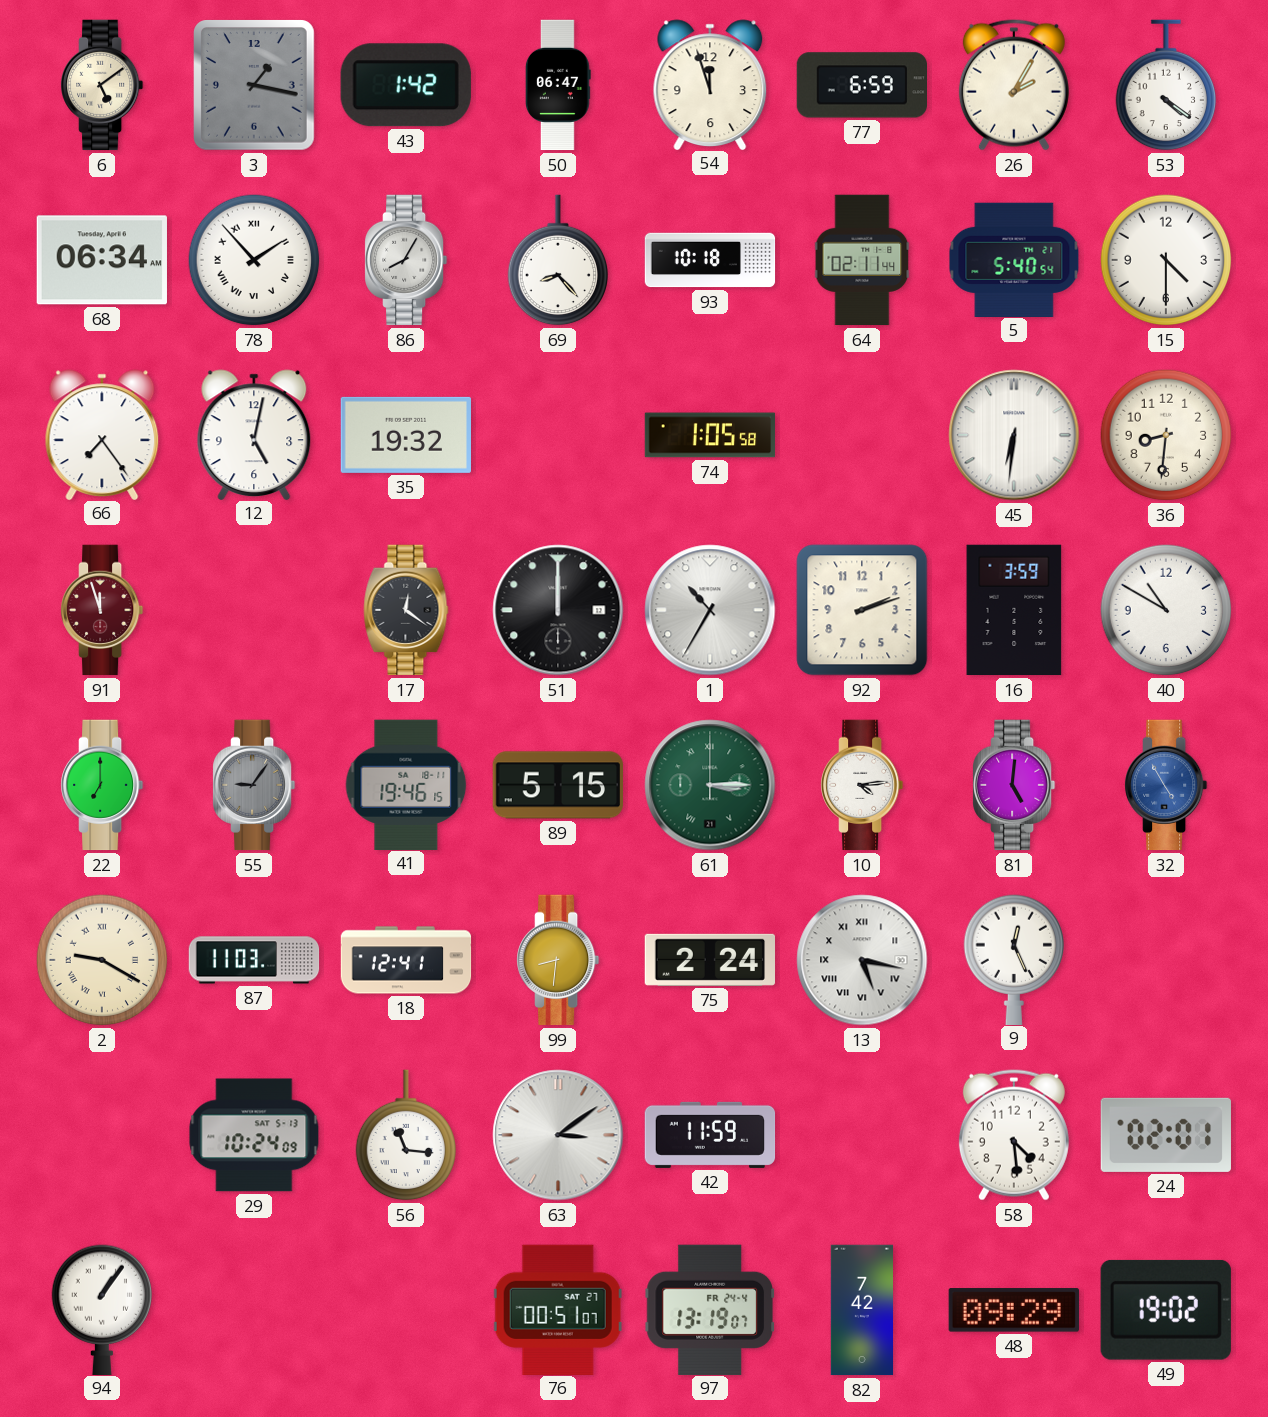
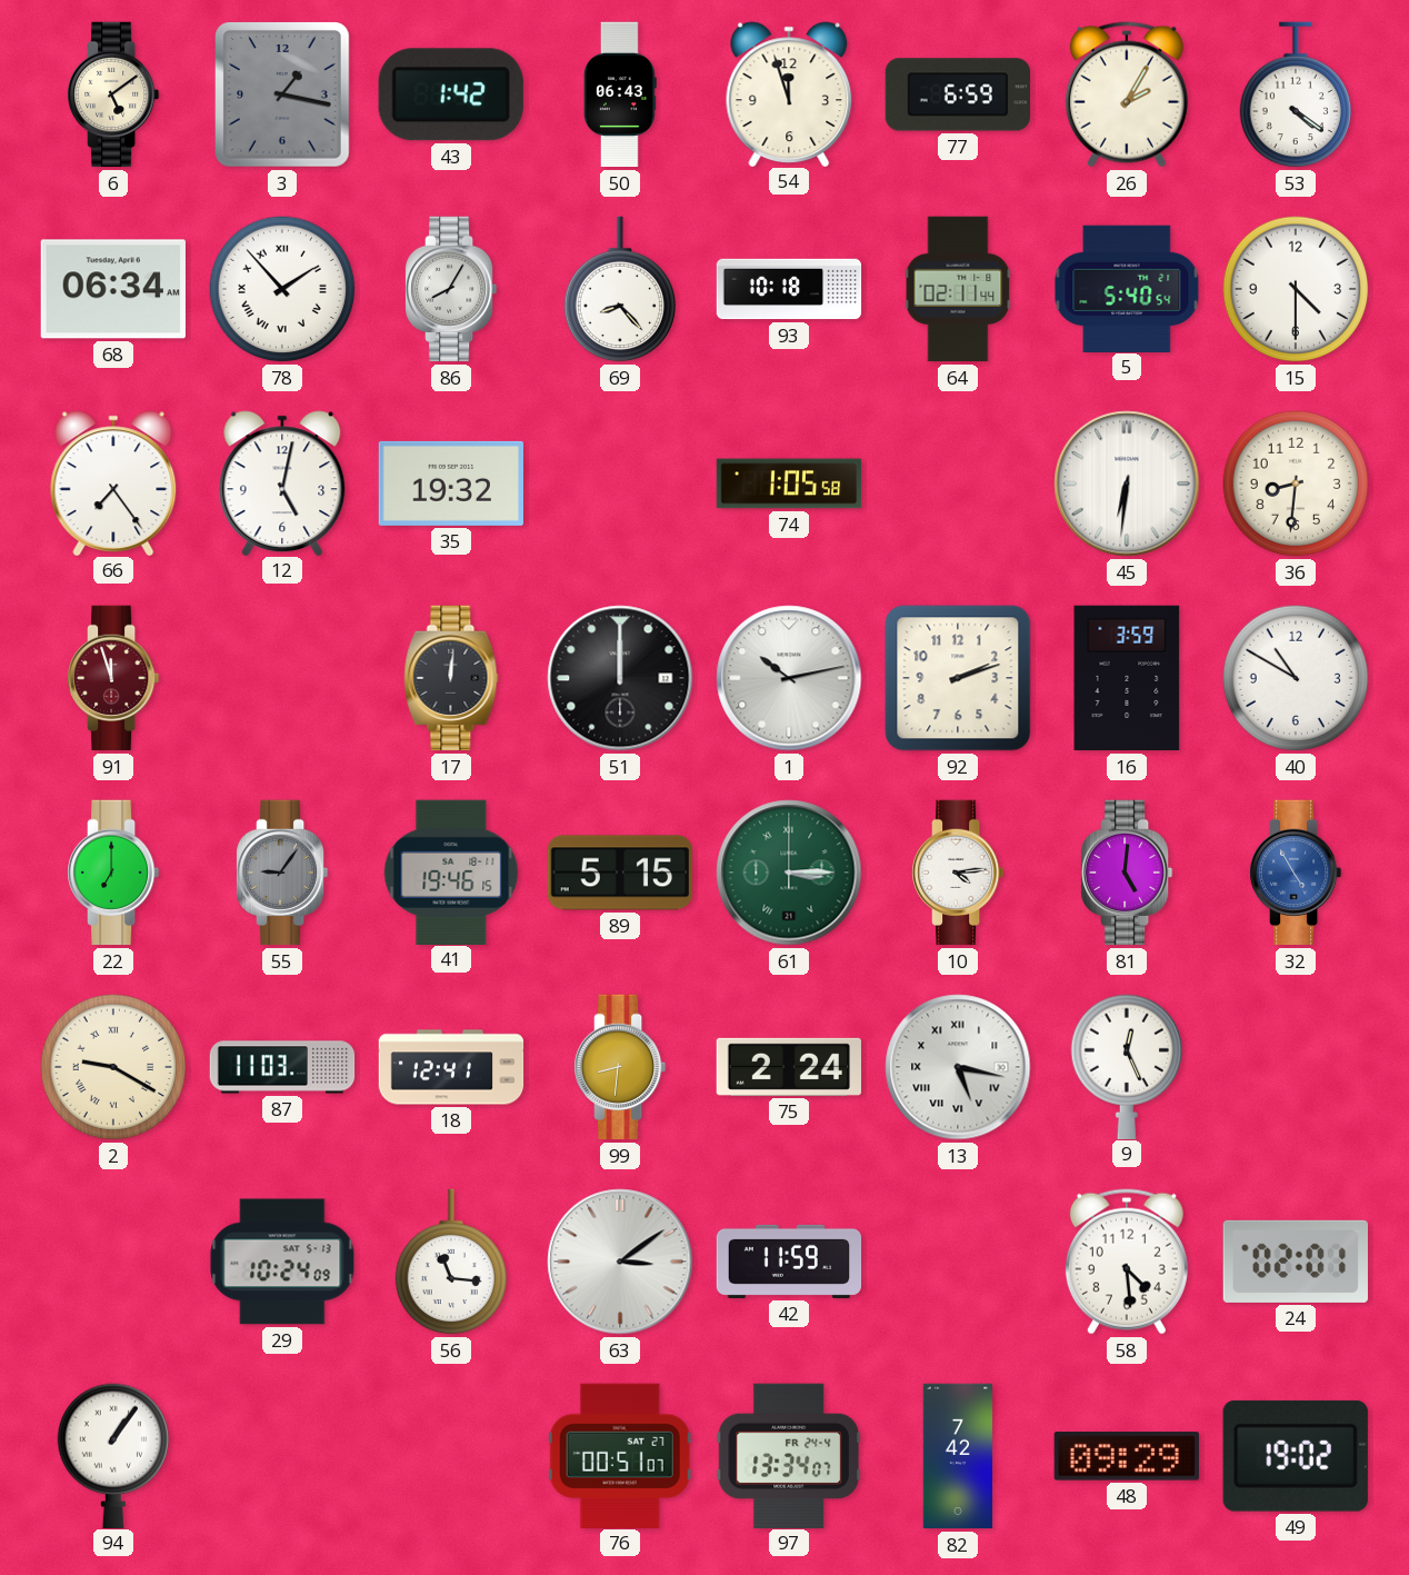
50: 06:47 -> 06:43 (621, 94)
17: 12:21 -> 12:01 (451, 678)
1: 10:35 -> 10:13 (789, 678)
97: 13:19 -> 13:34 (789, 1455)
